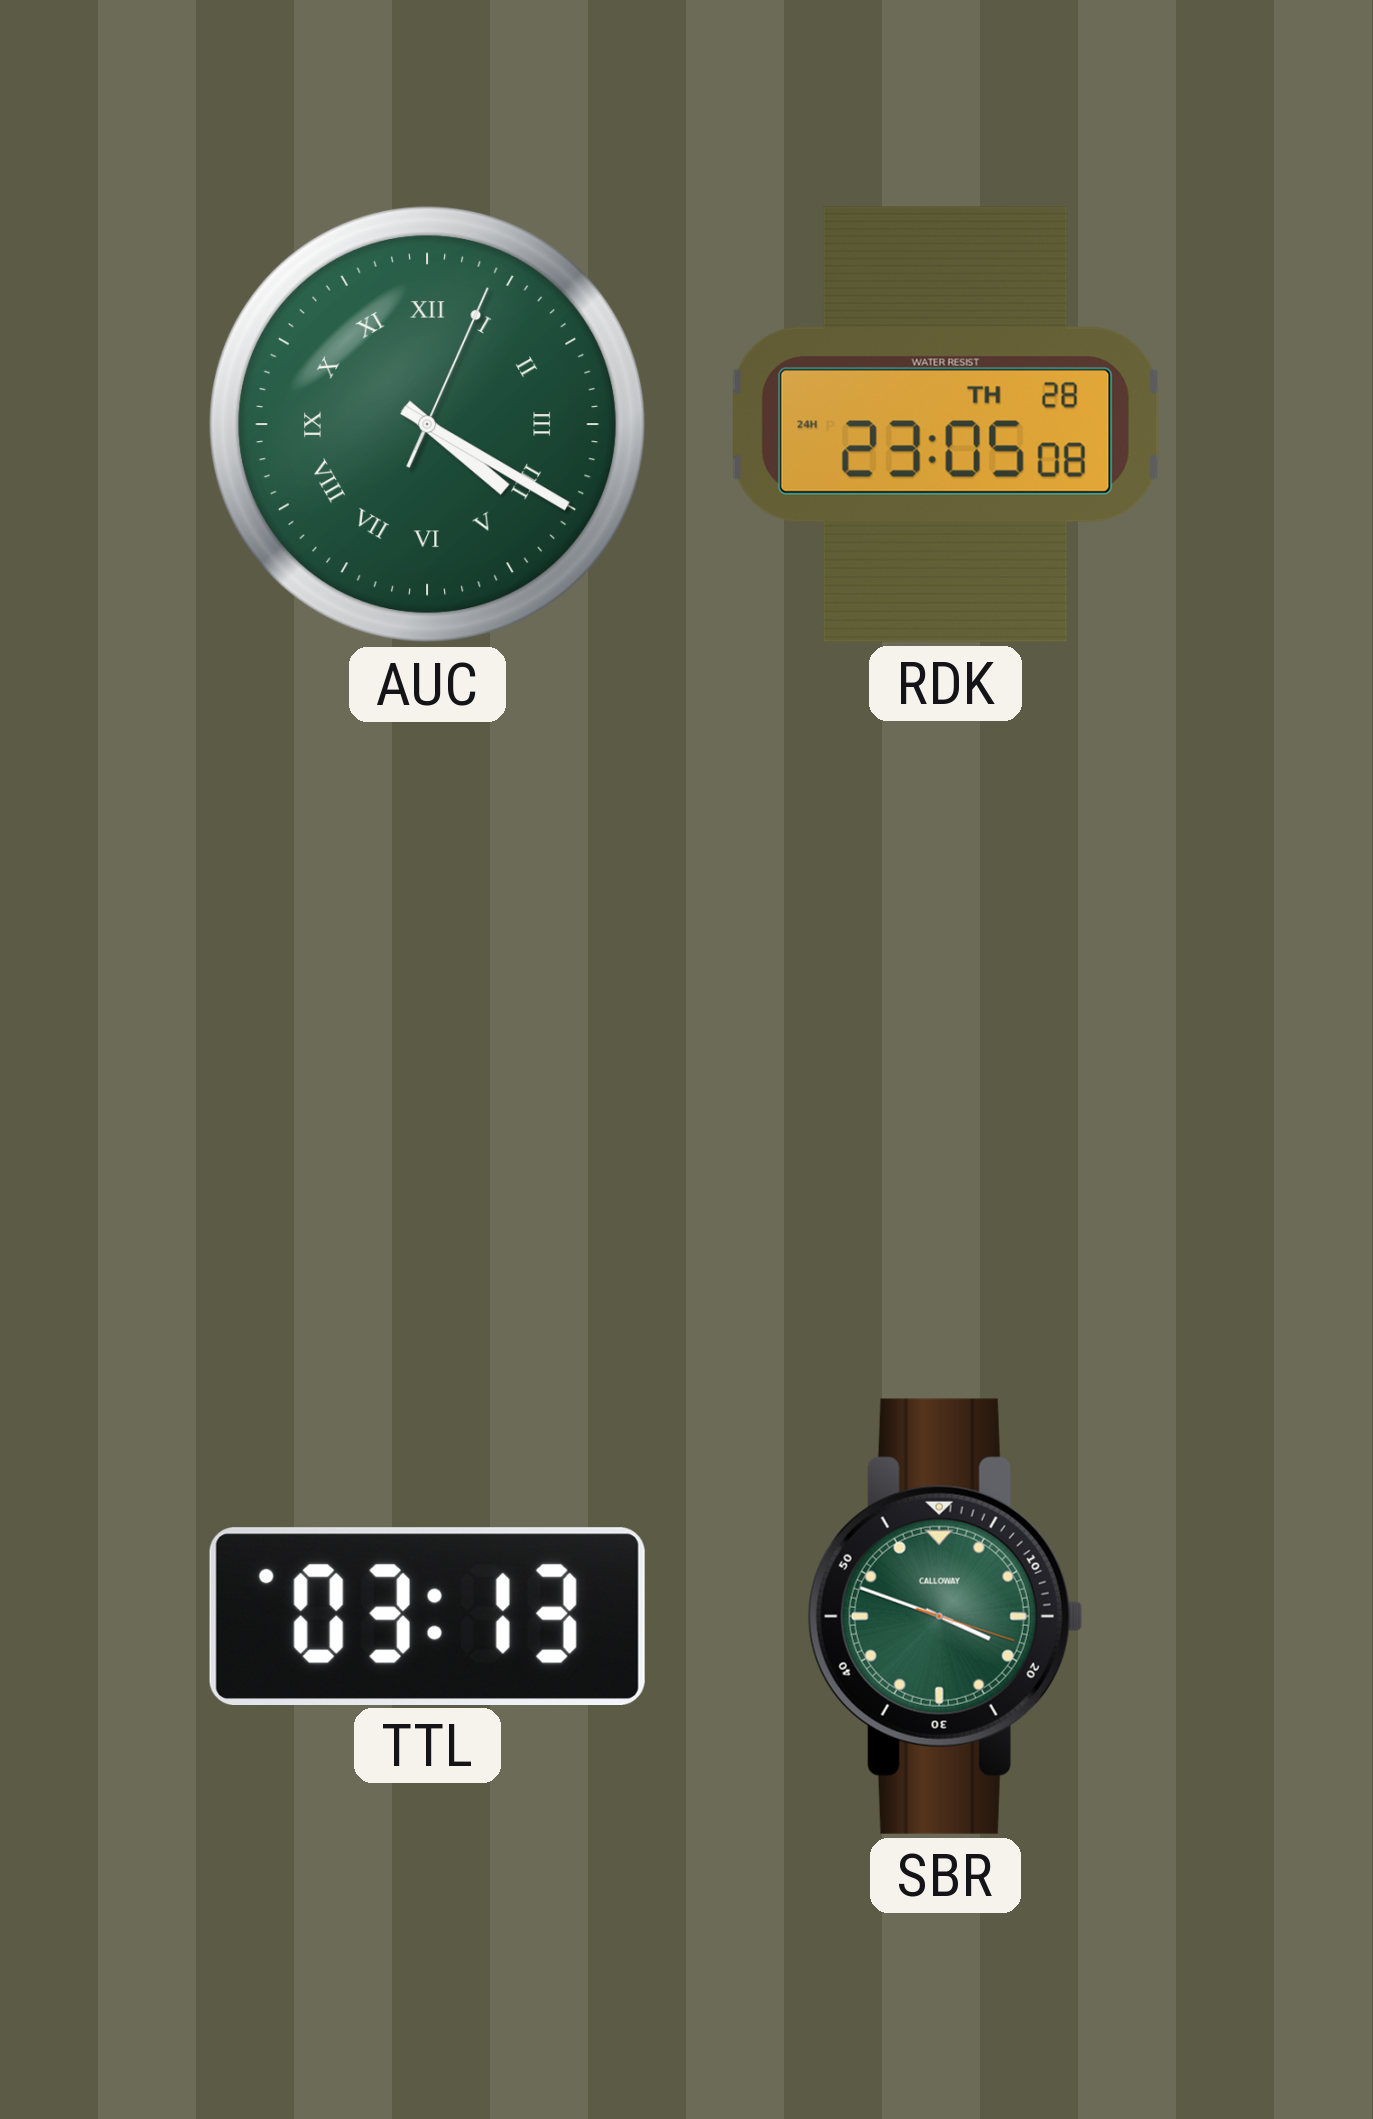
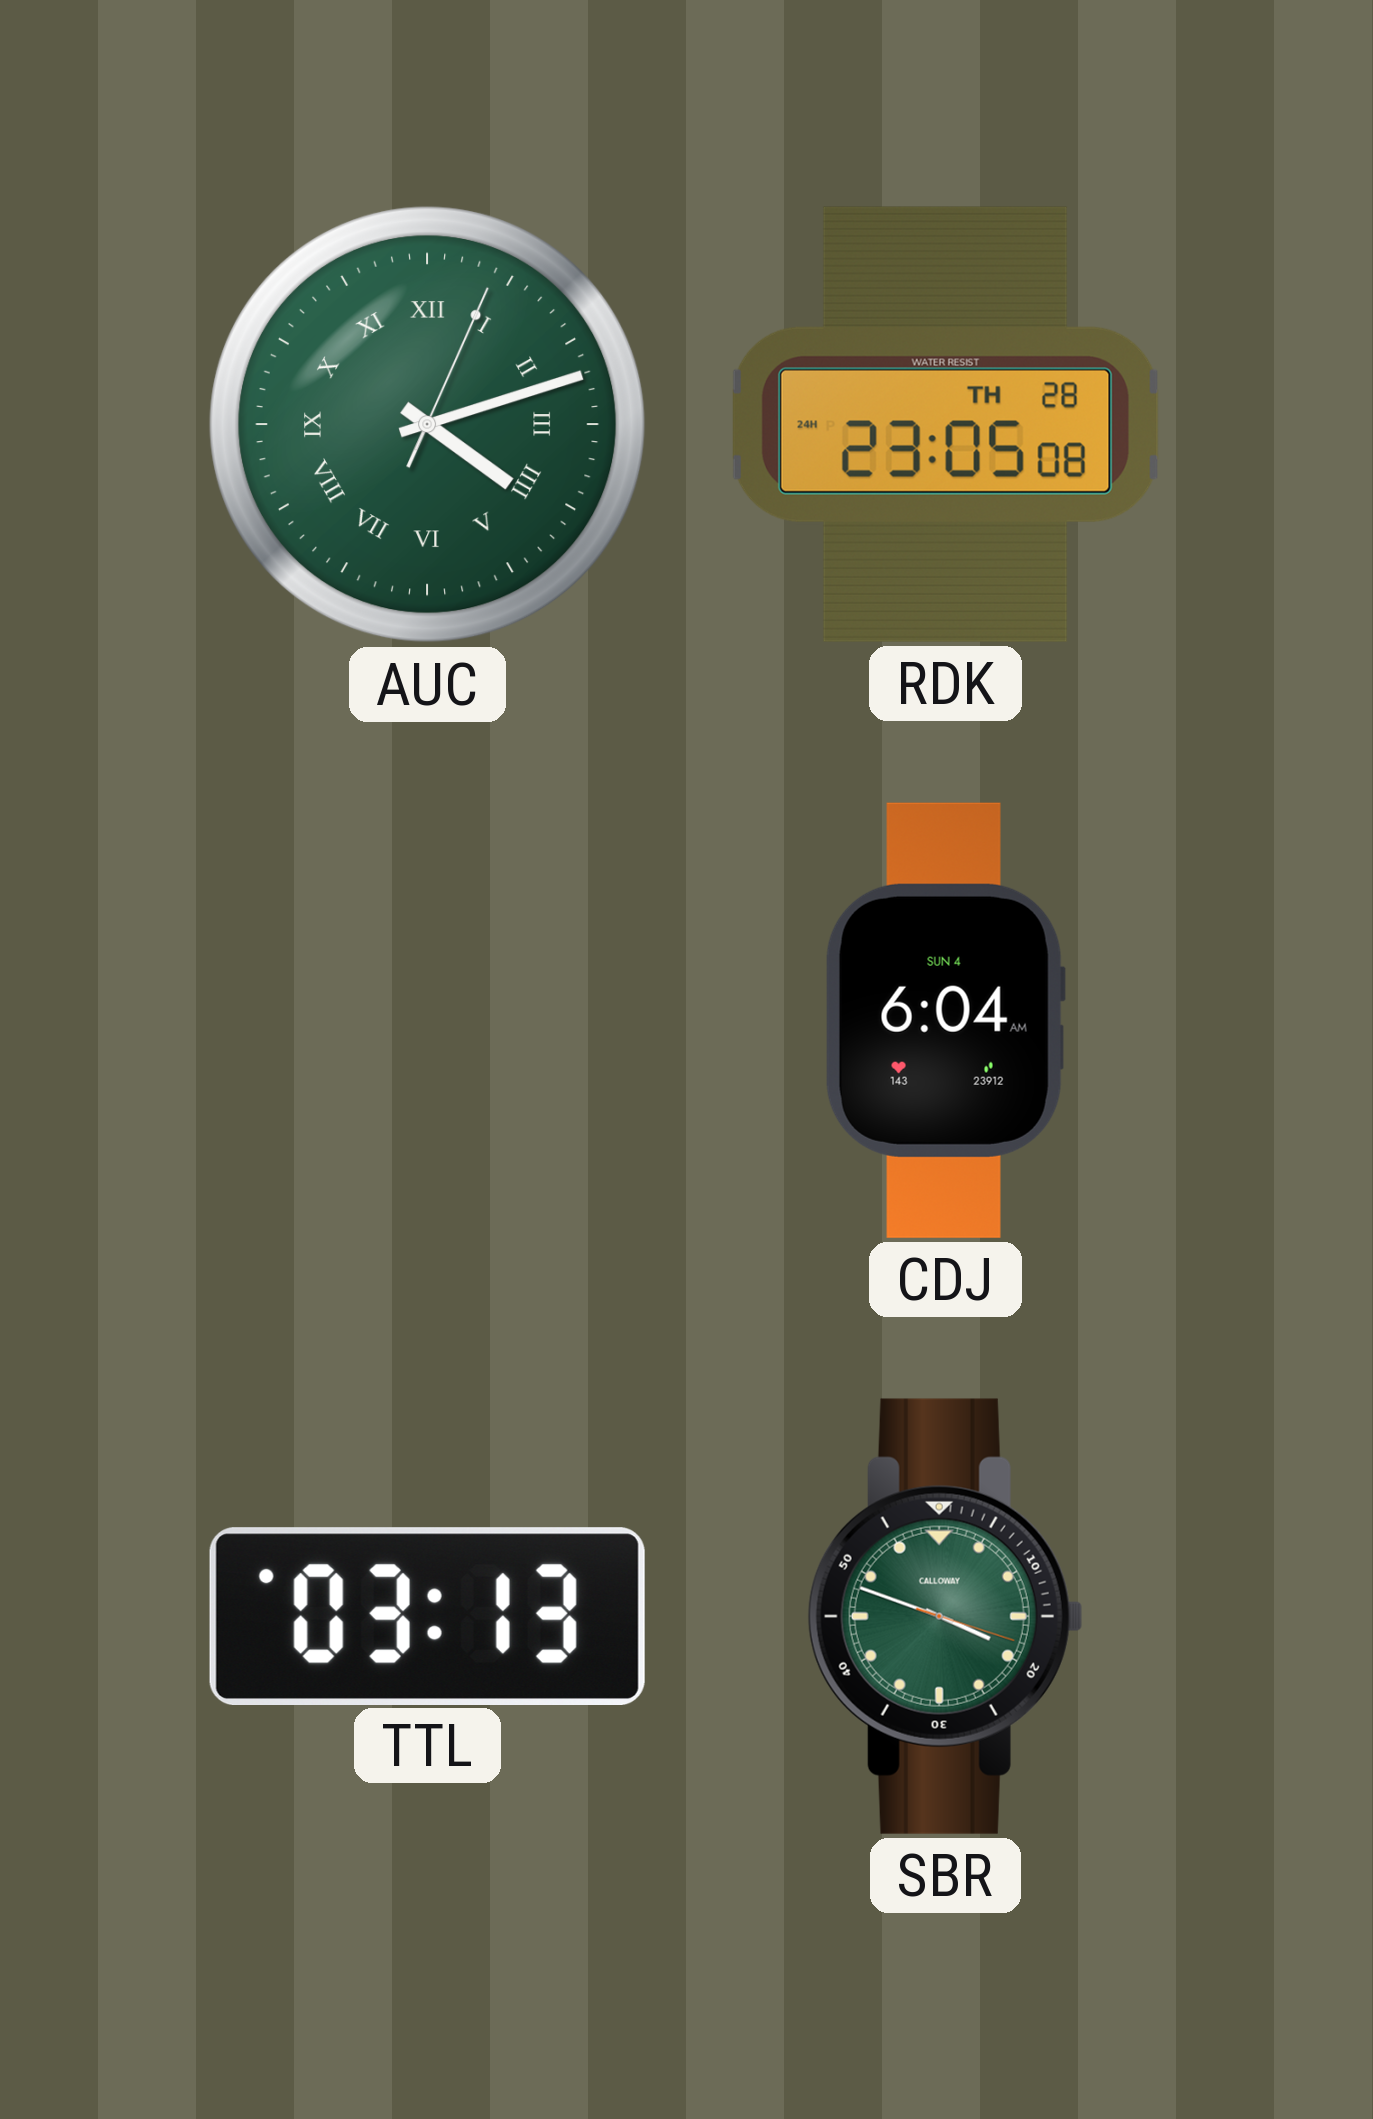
AUC: 4:20 -> 4:12 (427, 424)
CDJ: none -> 6:04 (945, 1020)
